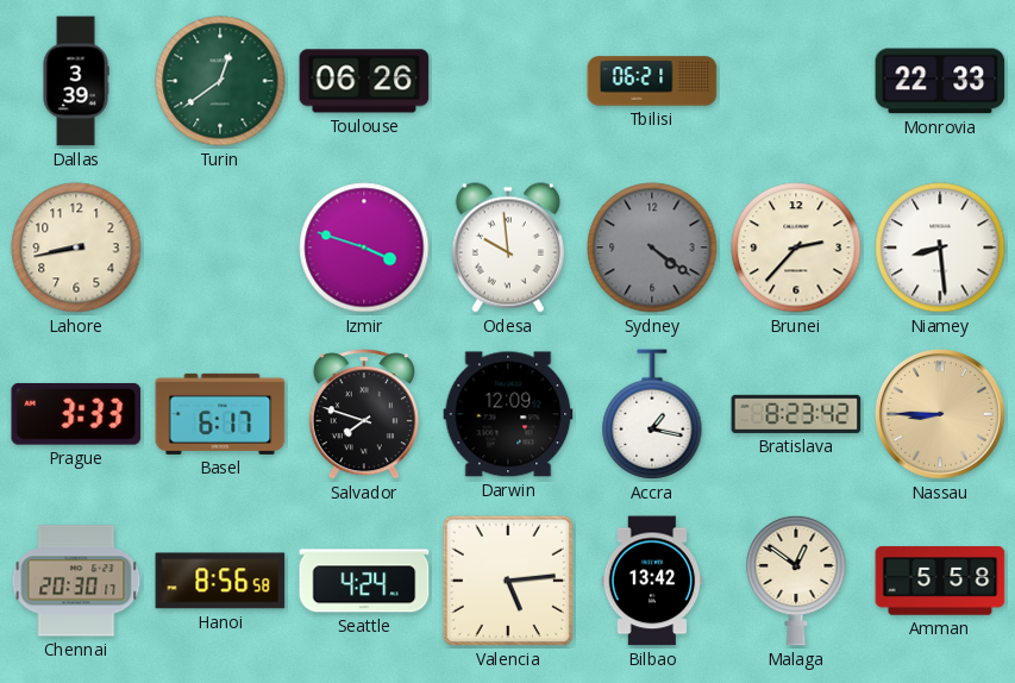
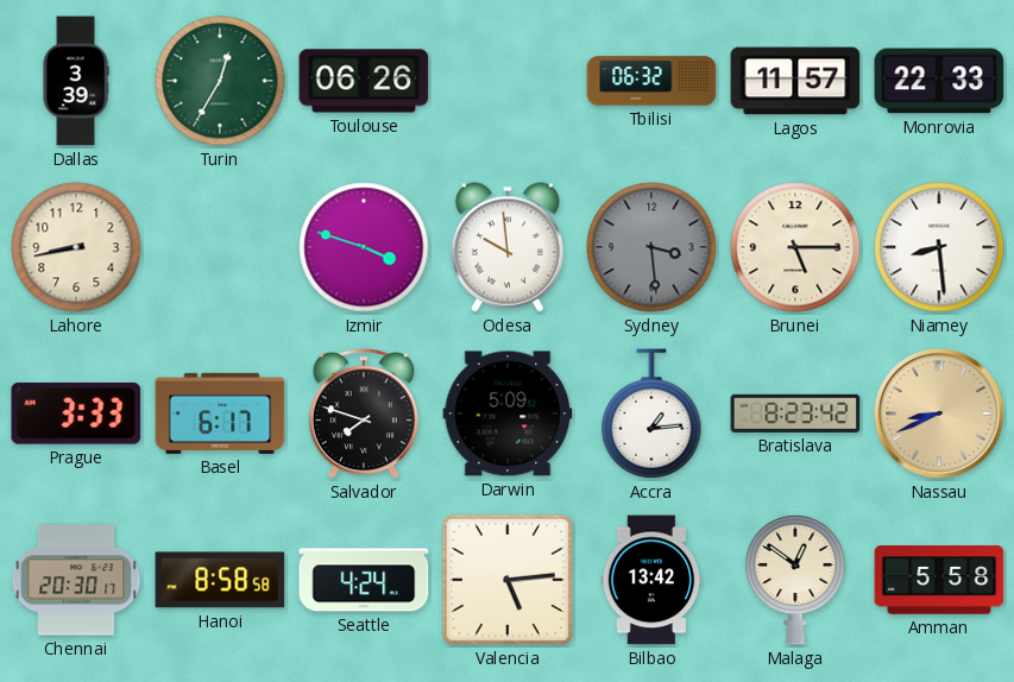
Turin: 12:39 -> 12:35 (220, 81)
Tbilisi: 06:21 -> 06:32 (651, 81)
Lagos: none -> 11:57 (795, 81)
Sydney: 4:21 -> 3:29 (651, 247)
Brunei: 2:37 -> 5:15 (795, 247)
Darwin: 12:09 -> 5:09 (508, 413)
Accra: 1:17 -> 1:14 (651, 413)
Nassau: 8:45 -> 8:41 (939, 413)
Hanoi: 8:56 -> 8:58 (220, 580)
